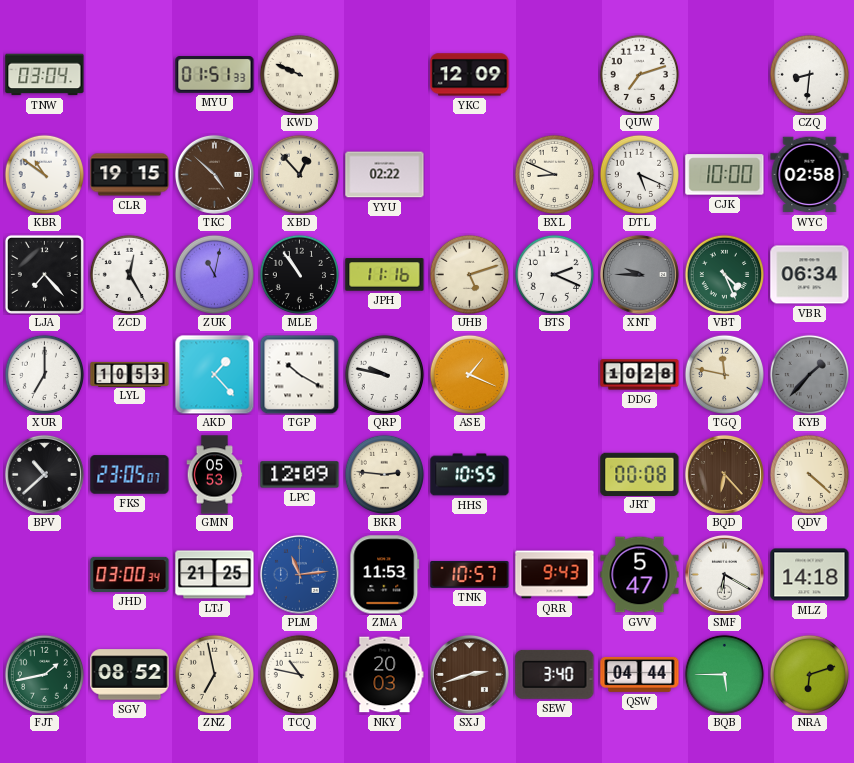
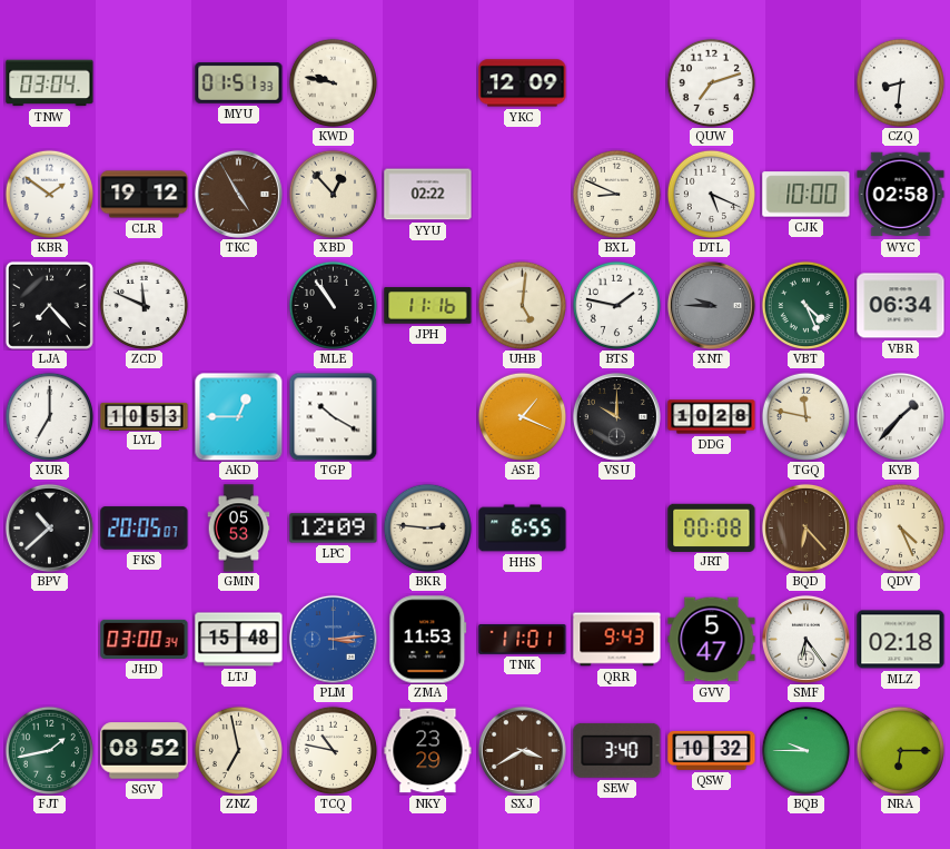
KWD: 9:49 -> 9:47 (333, 82)
KBR: 10:51 -> 1:51 (49, 194)
CLR: 19:15 -> 19:12 (145, 195)
TKC: 4:52 -> 4:55 (238, 194)
ZCD: 12:25 -> 11:49 (144, 305)
ZUK: 11:02 -> none (214, 274)
UHB: 5:12 -> 5:01 (522, 305)
BTS: 2:19 -> 1:47 (616, 305)
AKD: 1:23 -> 12:45 (238, 416)
QRP: 9:47 -> none (384, 374)
VSU: none -> 10:00 (616, 416)
KYB dial: grey -> white (900, 416)
FKS: 23:05 -> 20:05 (145, 529)
HHS: 10:55 -> 6:55 (523, 529)
QDV: 4:22 -> 4:26 (900, 527)
LTJ: 21:25 -> 15:48 (239, 640)
PLM: 11:14 -> 3:14 (333, 639)
TNK: 10:57 -> 11:01 (523, 639)
SMF: 6:20 -> 6:24 (805, 639)
MLZ: 14:18 -> 02:18 (901, 640)
NKY: 20:03 -> 23:29 (428, 751)
SXJ: 2:42 -> 3:40 (522, 750)
QSW: 04:44 -> 10:32 (712, 750)
BQB: 5:45 -> 9:45 (805, 750)
NRA: 6:12 -> 6:15 (900, 750)
